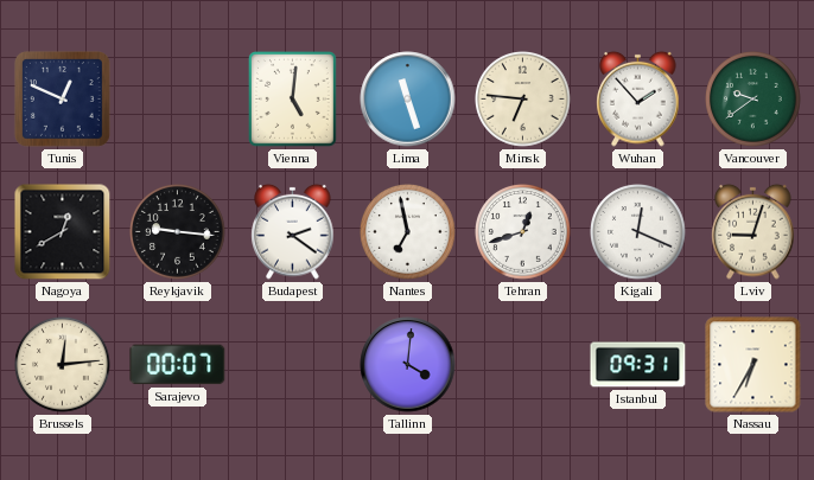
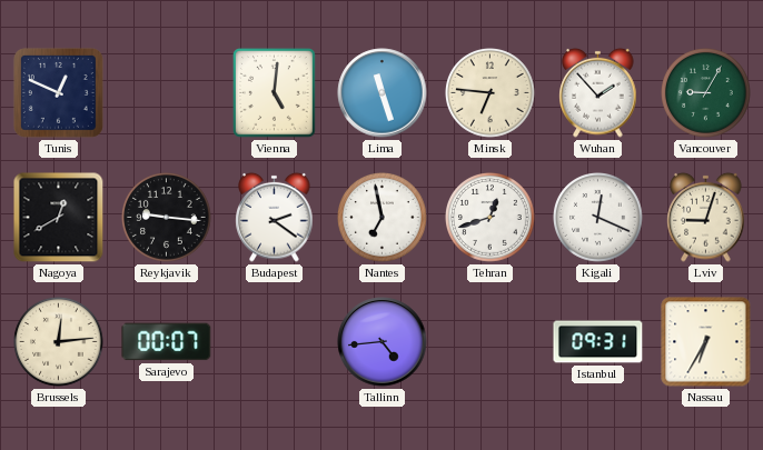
Vancouver: 9:39 -> 9:05 (706, 93)
Tallinn: 4:01 -> 4:44 (383, 342)
